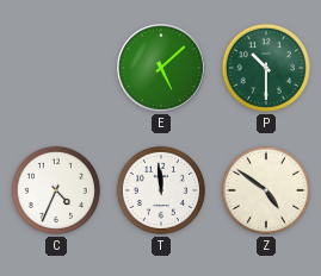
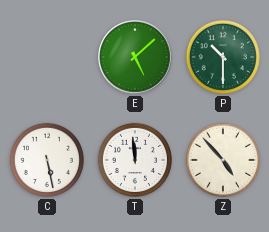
C: 4:34 -> 5:28 (47, 160)
Z: 4:51 -> 4:53 (223, 160)
